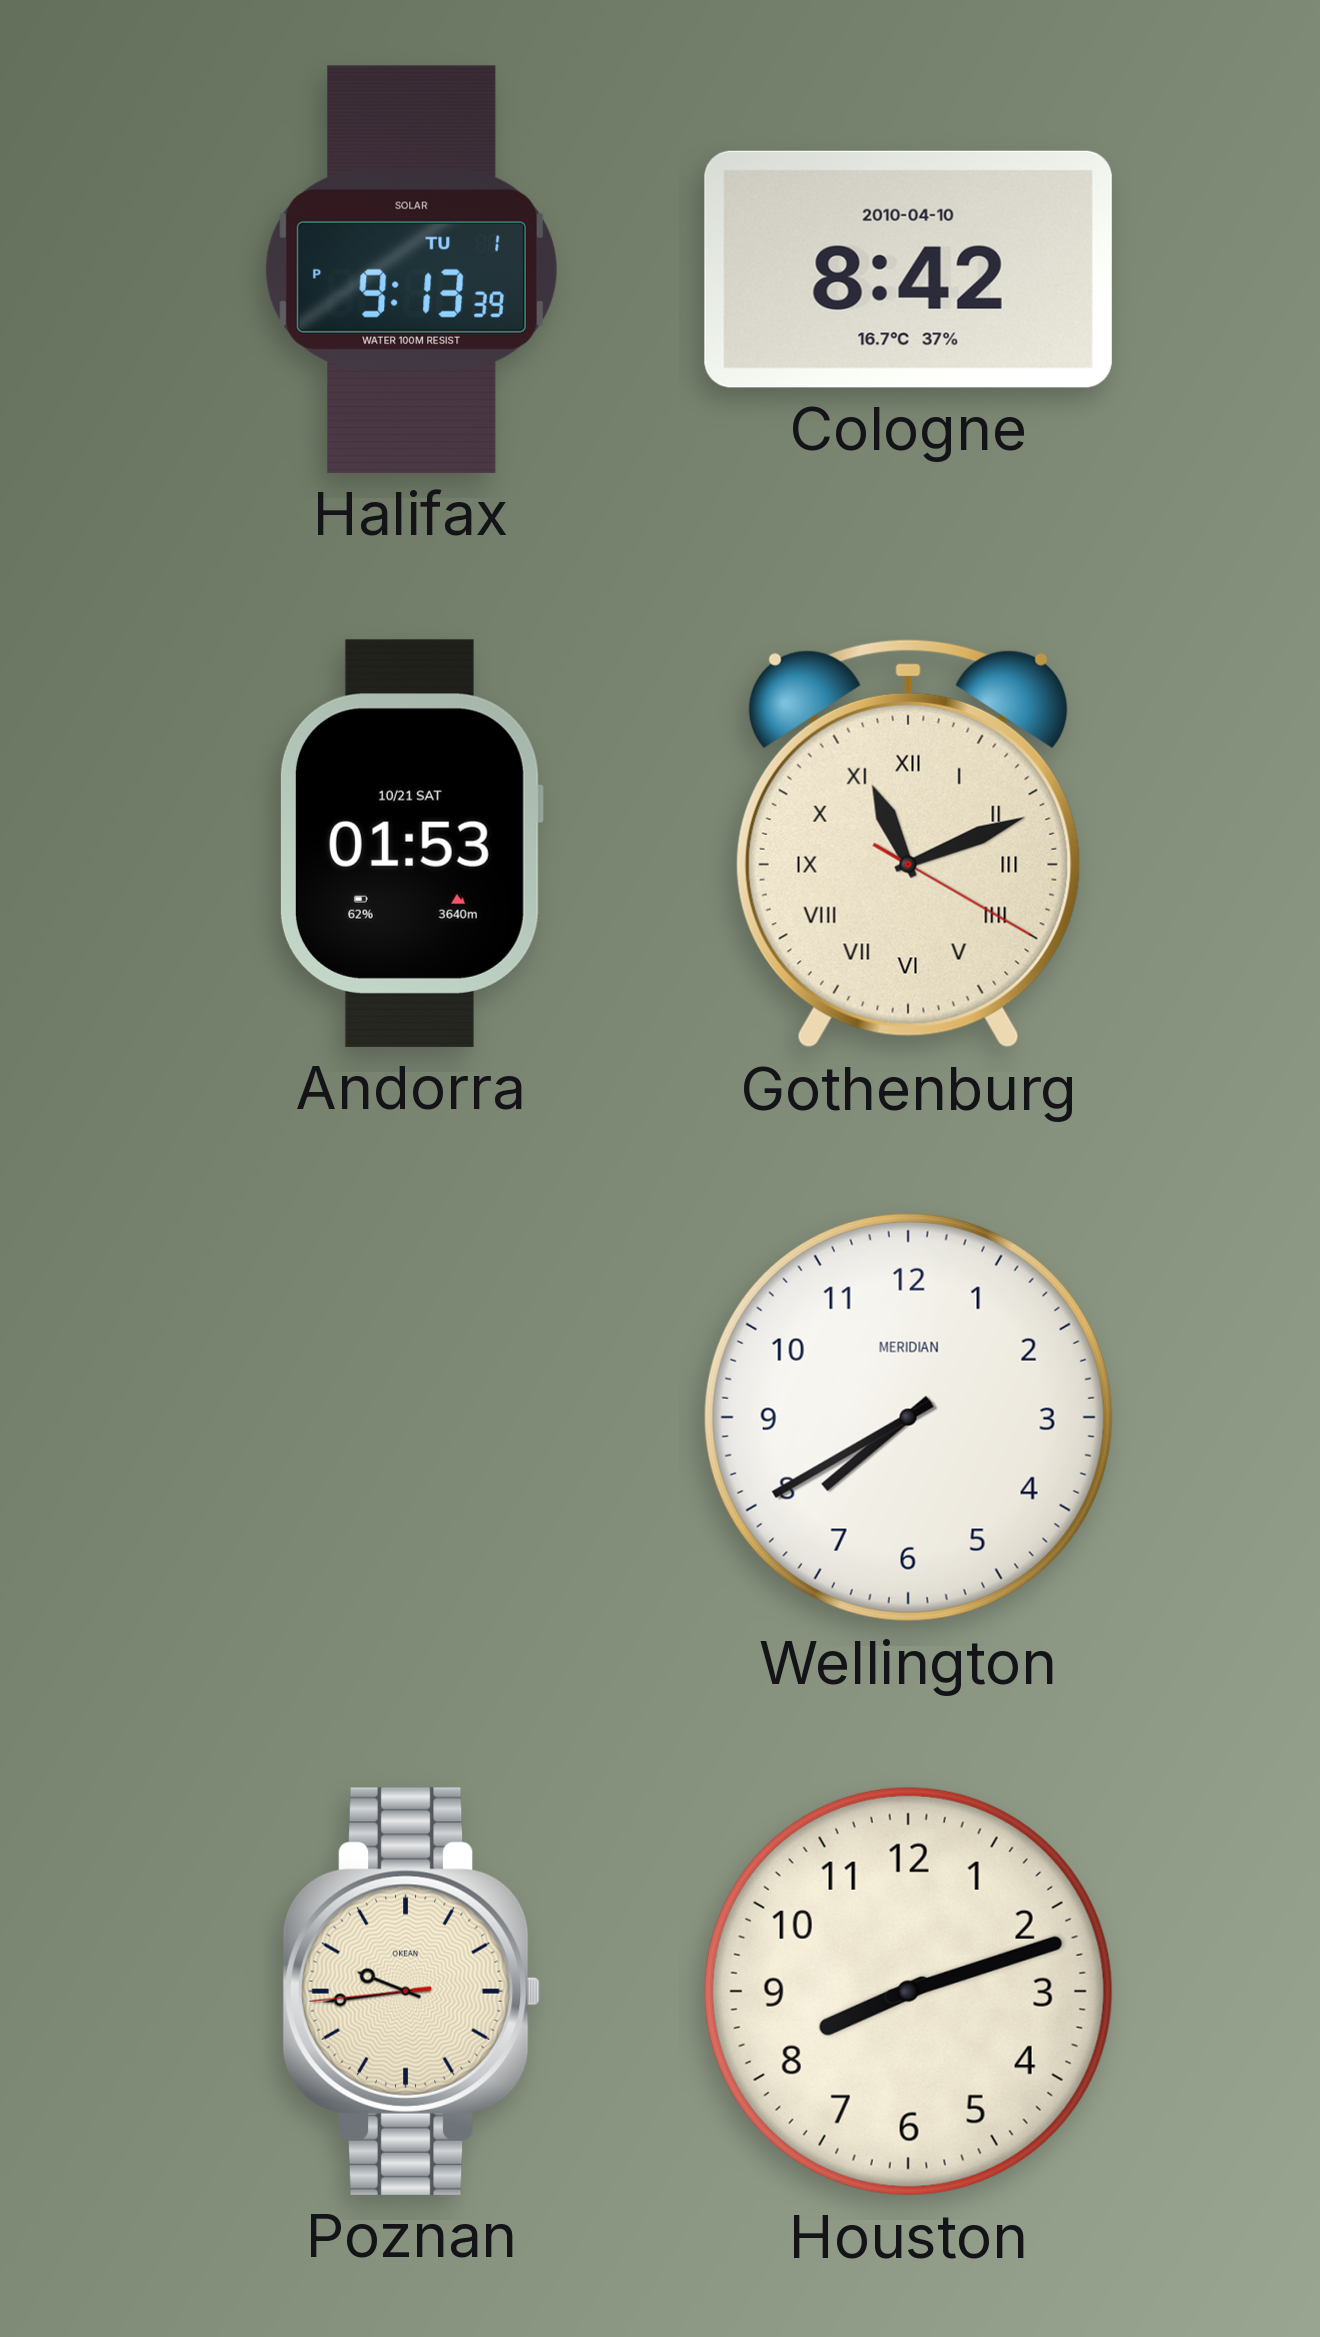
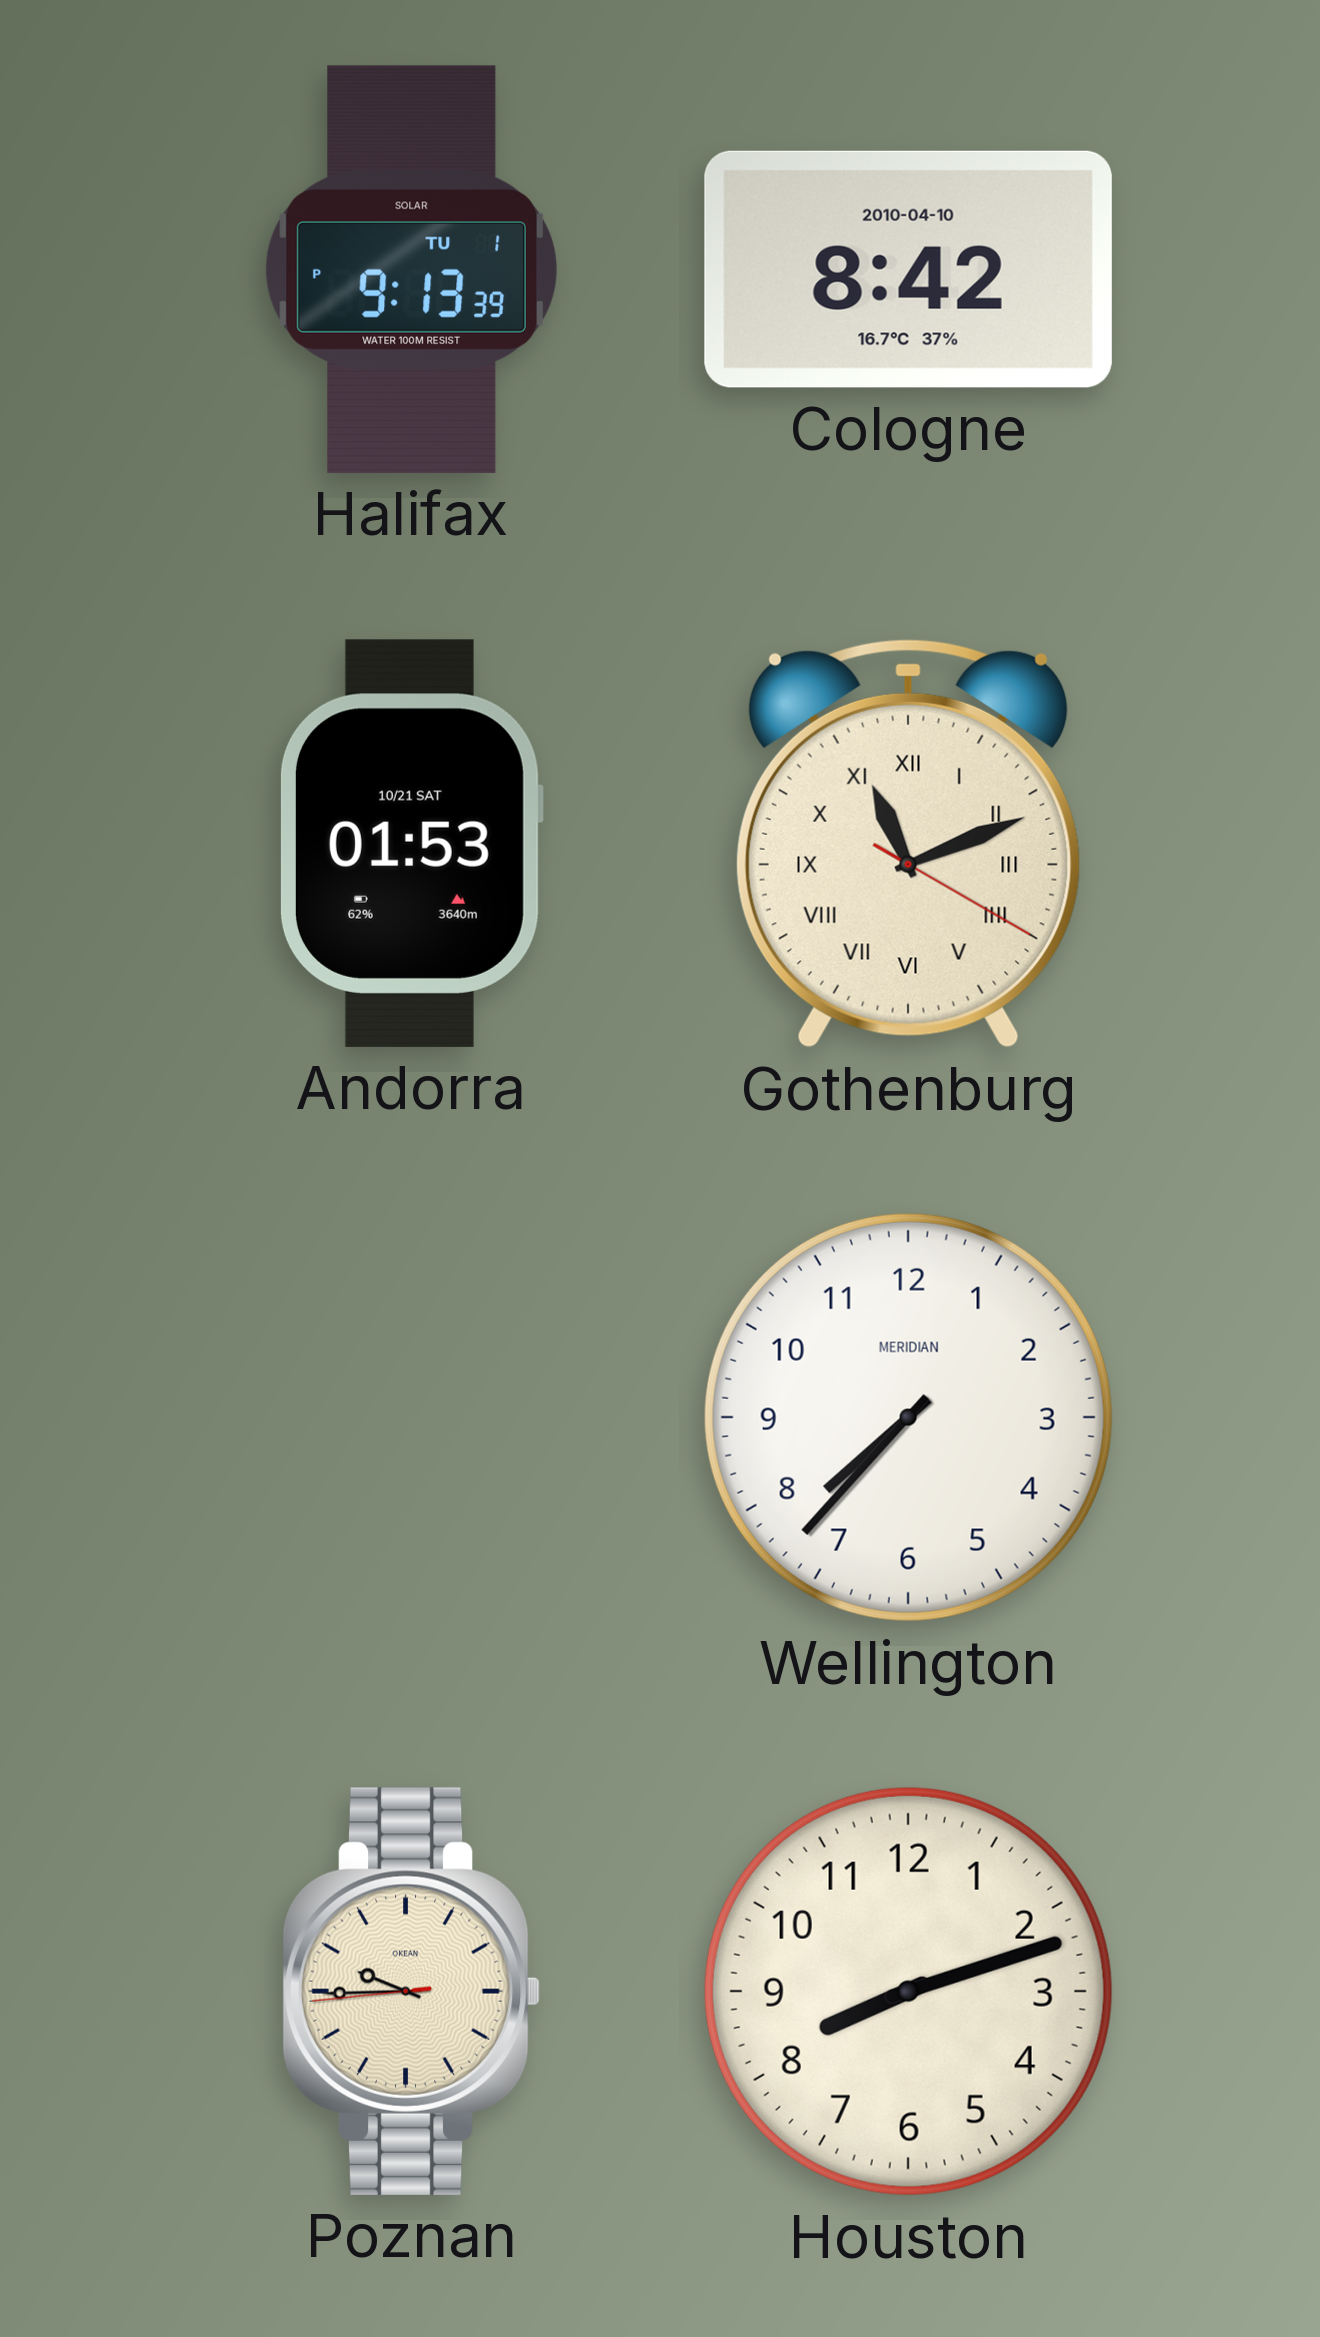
Wellington: 7:40 -> 7:37 (908, 1417)
Poznan: 9:43 -> 9:44 (412, 1991)
